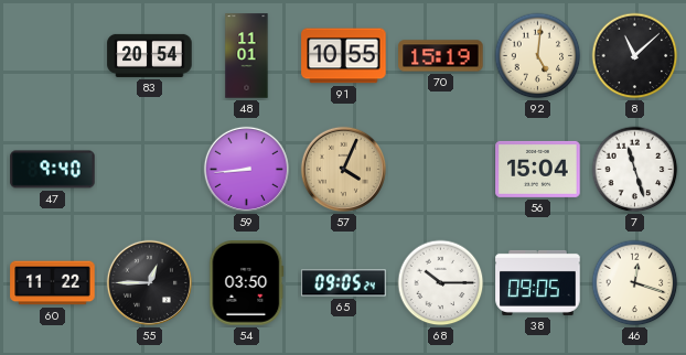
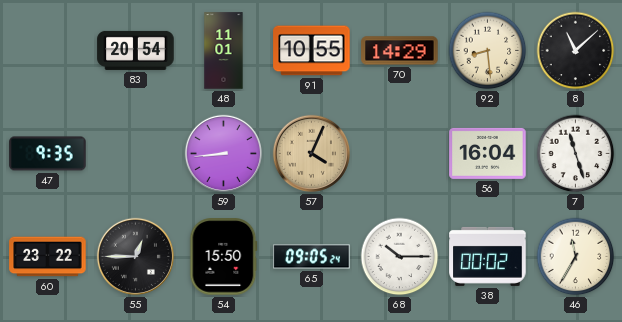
70: 15:19 -> 14:29 (400, 51)
92: 5:01 -> 8:29 (488, 51)
47: 9:40 -> 9:35 (48, 154)
56: 15:04 -> 16:04 (488, 153)
60: 11:22 -> 23:22 (48, 257)
54: 03:50 -> 15:50 (224, 257)
38: 09:05 -> 00:02 (488, 256)
46: 12:18 -> 11:35 (576, 257)
